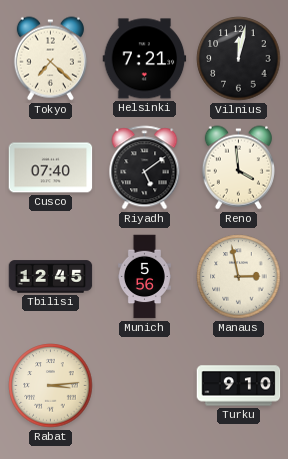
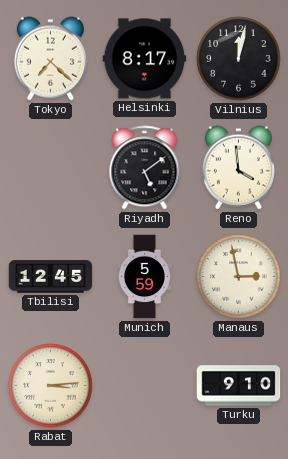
Helsinki: 7:21 -> 8:17 (145, 59)
Cusco: 07:40 -> none (51, 168)
Munich: 5:56 -> 5:59 (144, 277)
